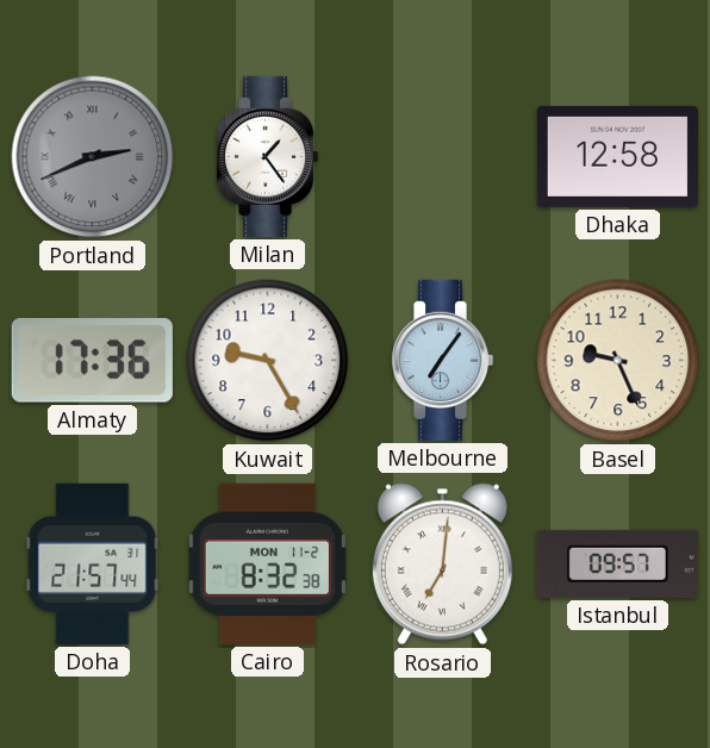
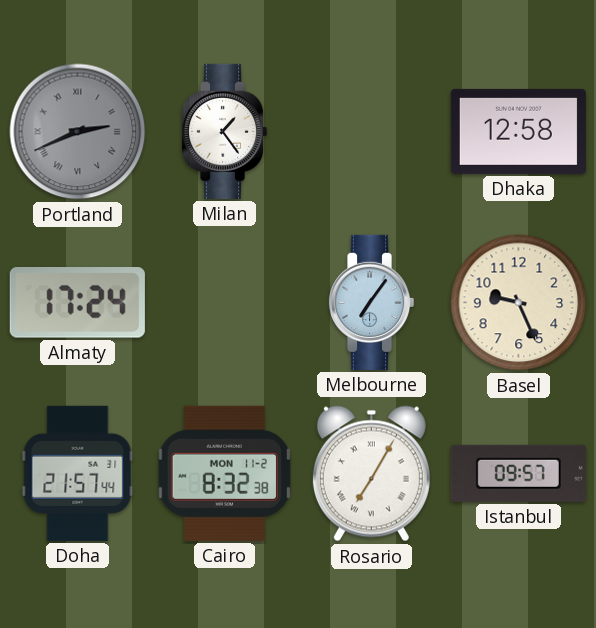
Almaty: 17:36 -> 17:24 (77, 303)
Kuwait: 9:25 -> none (268, 361)
Rosario: 7:01 -> 7:05 (371, 474)
